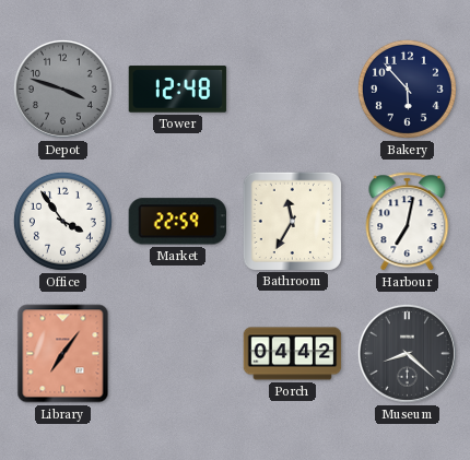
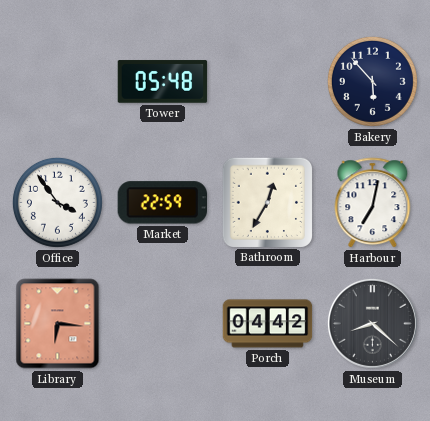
Depot: 3:48 -> none (62, 89)
Tower: 12:48 -> 05:48 (163, 82)
Bathroom: 11:35 -> 12:35 (267, 202)
Library: 7:06 -> 6:16 (58, 324)
